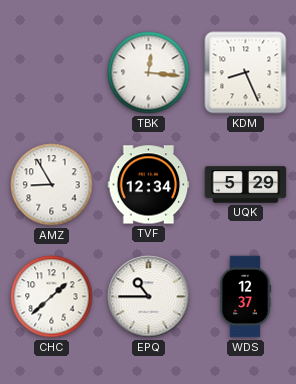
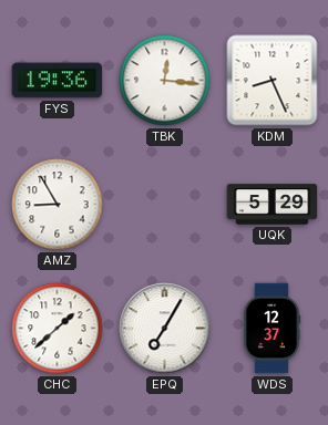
FYS: none -> 19:36 (58, 81)
TVF: 12:34 -> none (149, 185)
EPQ: 10:45 -> 7:05 (165, 329)
